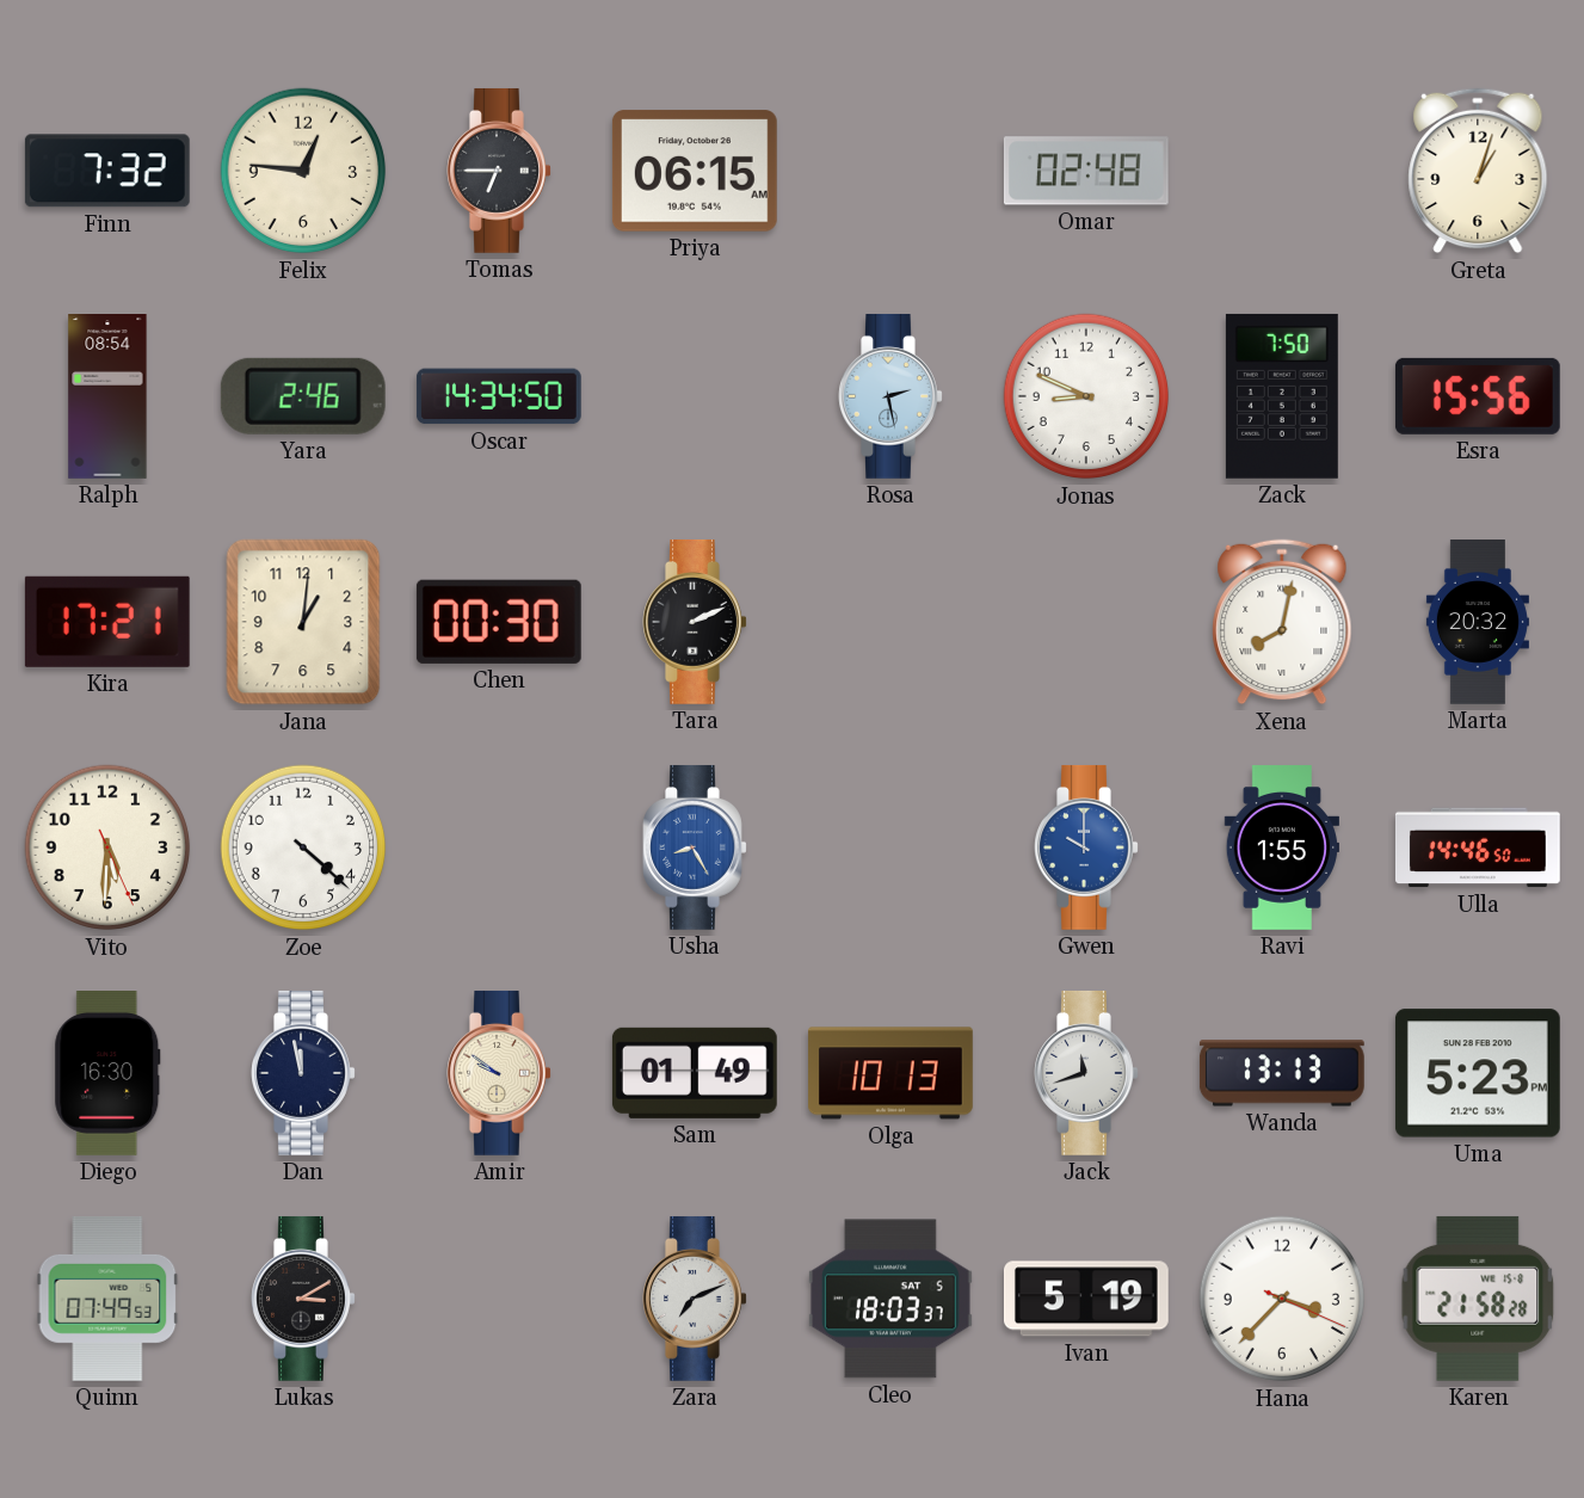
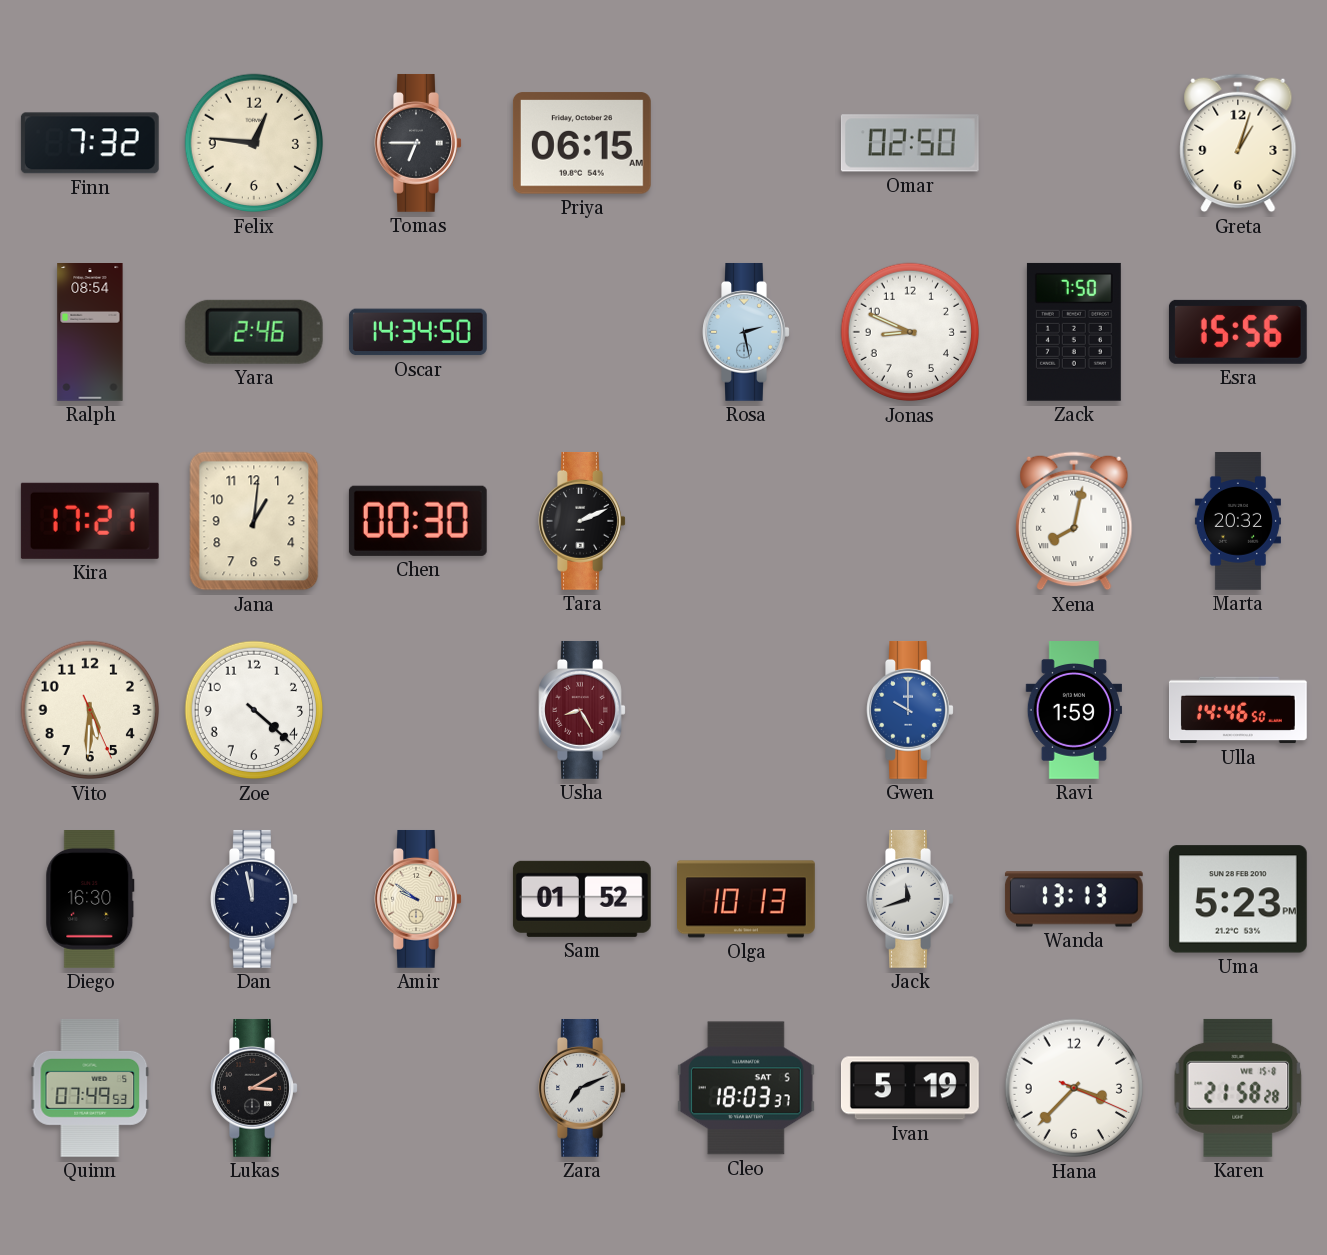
Omar: 02:48 -> 02:50 (910, 143)
Usha dial: blue -> burgundy (582, 710)
Ravi: 1:55 -> 1:59 (1073, 711)
Sam: 01:49 -> 01:52 (582, 899)
